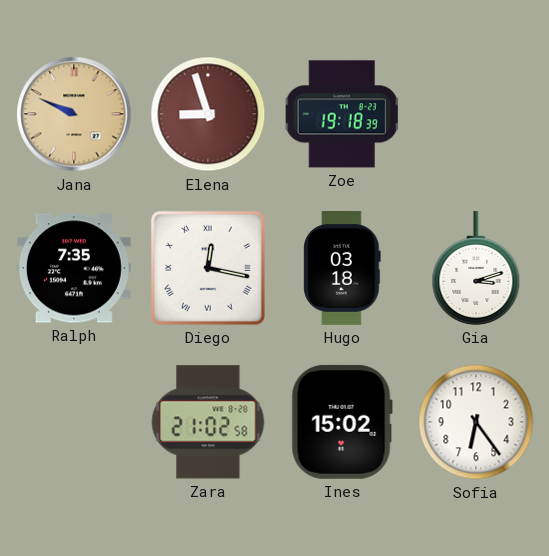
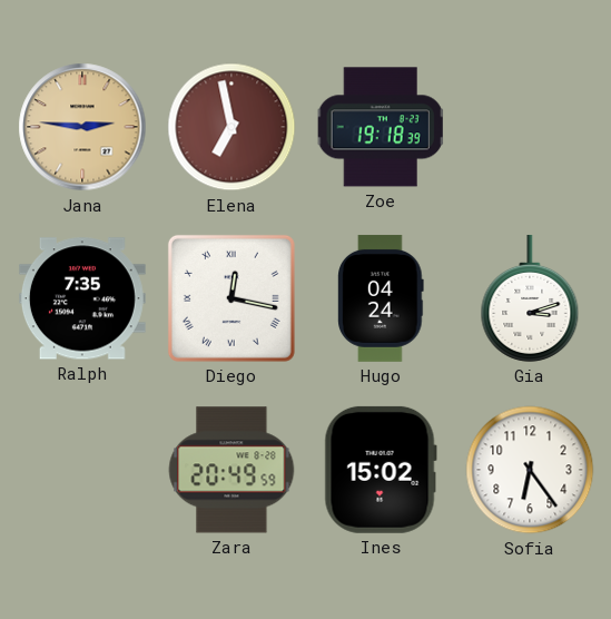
Jana: 9:49 -> 2:46 (82, 127)
Elena: 8:57 -> 6:58 (231, 127)
Hugo: 03:18 -> 04:24 (381, 298)
Zara: 21:02 -> 20:49 (231, 470)
